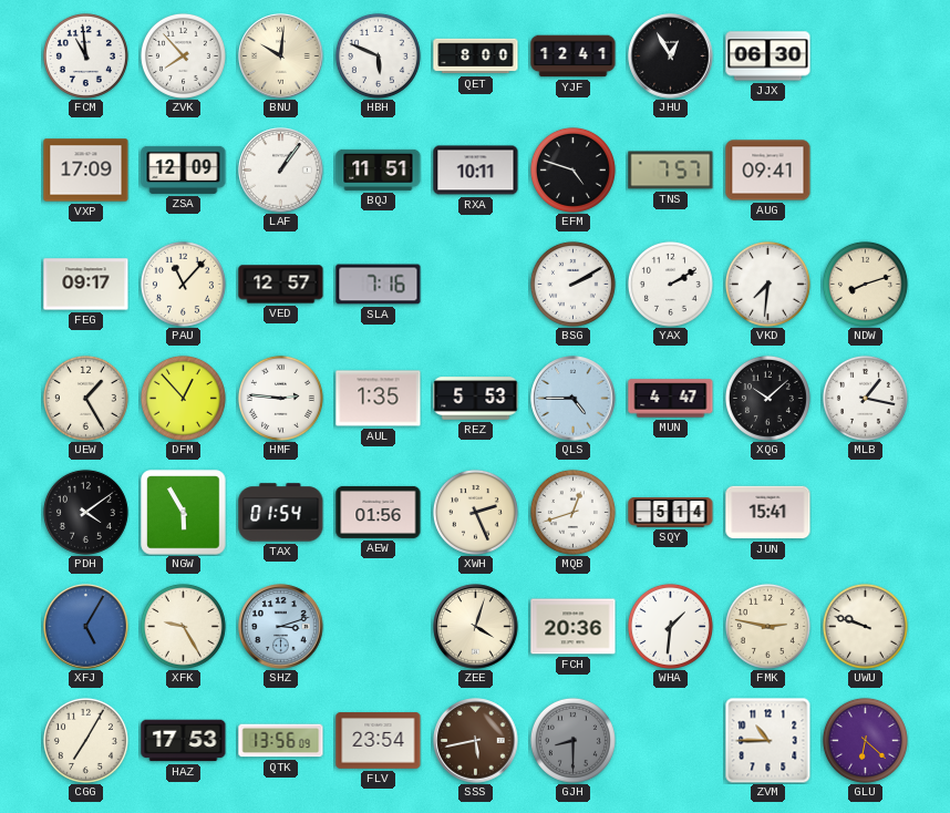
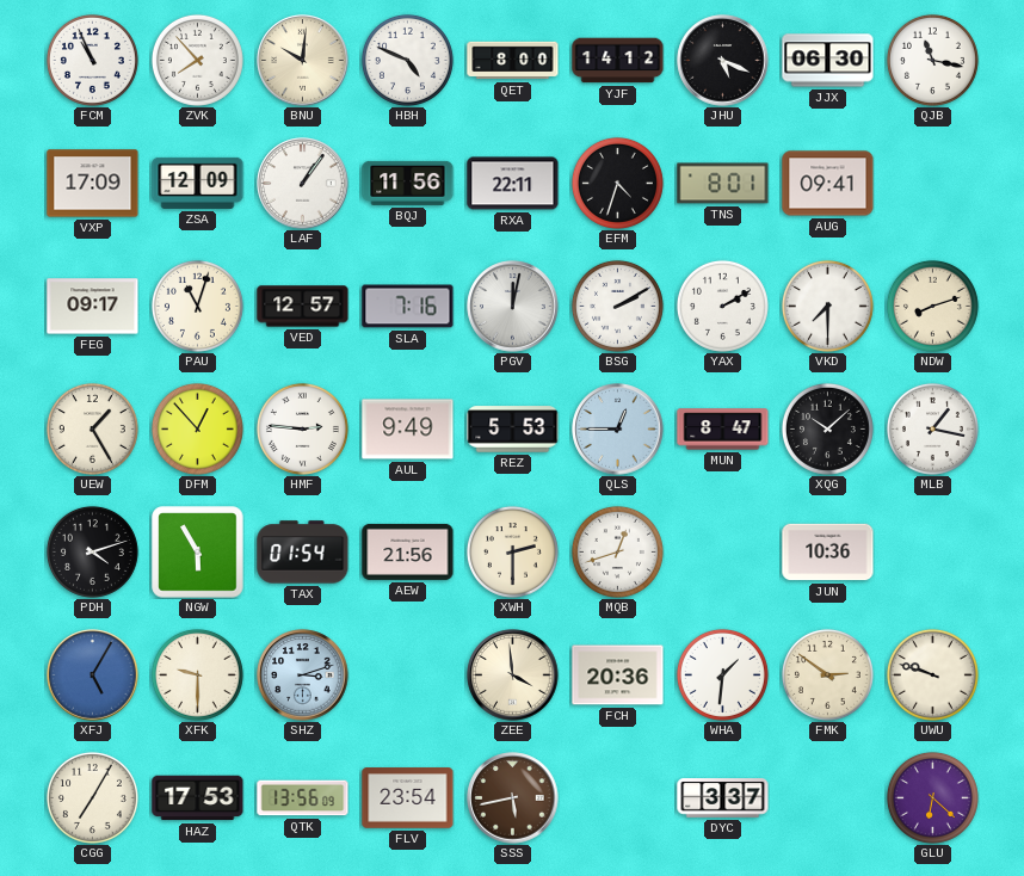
FCM: 10:59 -> 10:56 (92, 60)
HBH: 5:49 -> 4:49 (407, 60)
YJF: 12:41 -> 14:12 (618, 61)
JHU: 12:55 -> 5:19 (723, 61)
QJB: none -> 11:17 (932, 60)
BQJ: 11:51 -> 11:56 (408, 183)
RXA: 10:11 -> 22:11 (513, 184)
EFM: 4:48 -> 4:33 (617, 183)
TNS: 7:57 -> 8:01 (723, 184)
PAU: 11:07 -> 11:03 (197, 306)
PGV: none -> 12:02 (513, 307)
VKD: 7:31 -> 7:30 (827, 306)
AUL: 1:35 -> 9:49 (408, 430)
QLS: 4:45 -> 12:45 (618, 430)
MUN: 4:47 -> 8:47 (723, 430)
PDH: 4:09 -> 4:12 (92, 551)
AEW: 01:56 -> 21:56 (408, 551)
XWH: 2:26 -> 2:30 (512, 551)
SQY: 5:14 -> none (671, 513)
JUN: 15:41 -> 10:36 (828, 553)
XFK: 9:25 -> 9:30 (197, 674)
ZEE: 4:03 -> 3:59 (513, 675)
FMK: 2:47 -> 2:51 (827, 674)
GJH: 8:30 -> none (572, 740)
DYC: none -> 3:37 (723, 798)
ZVM: 10:45 -> none (767, 740)
